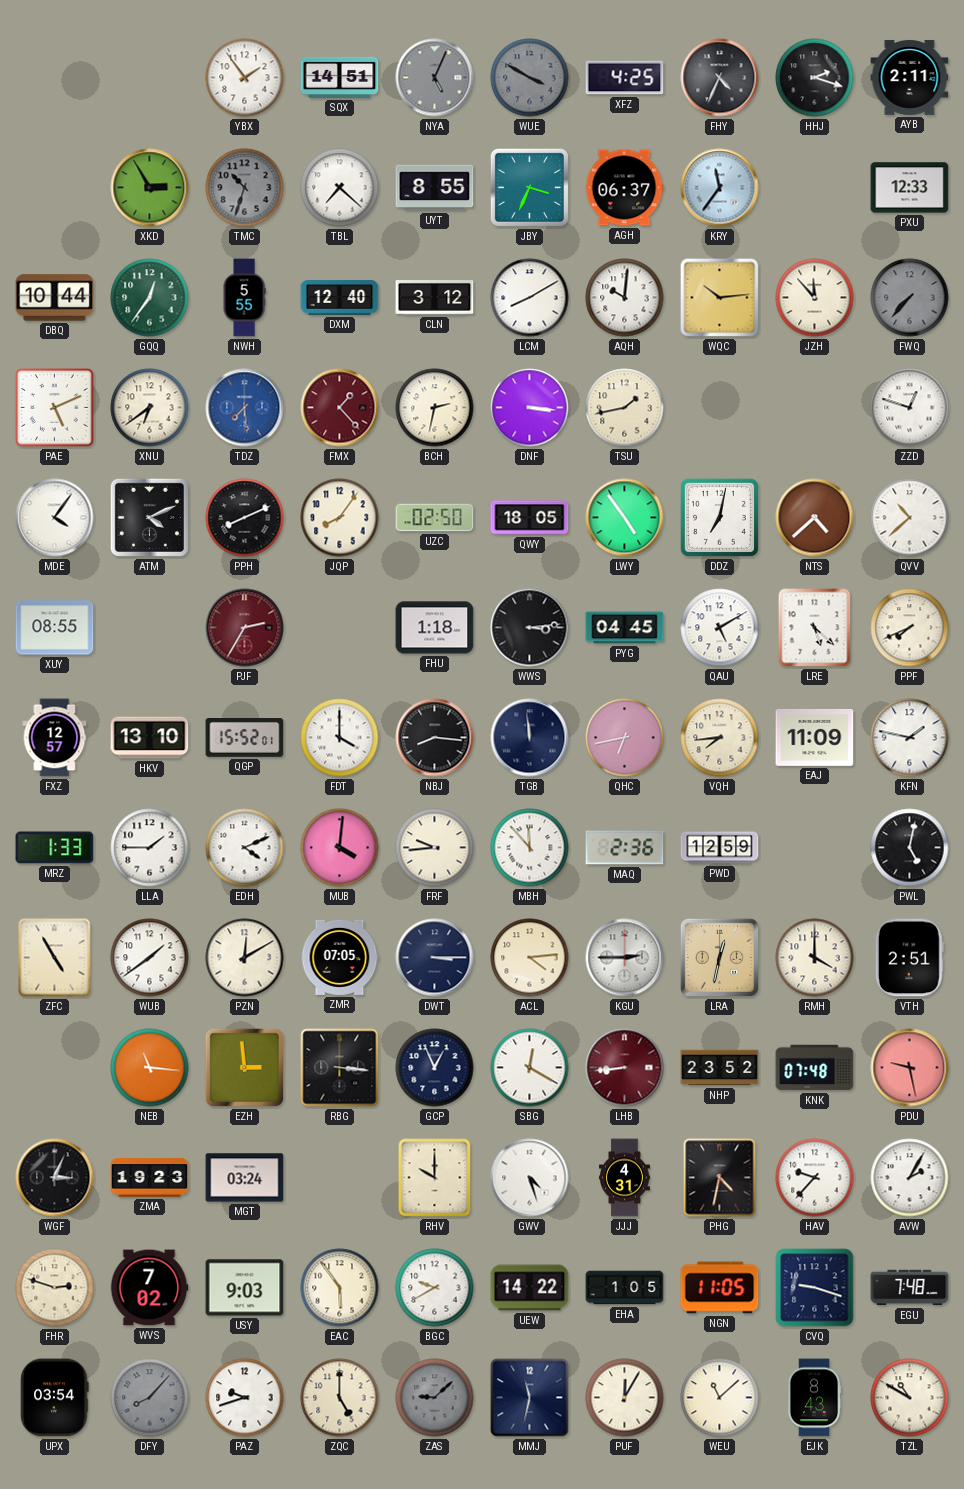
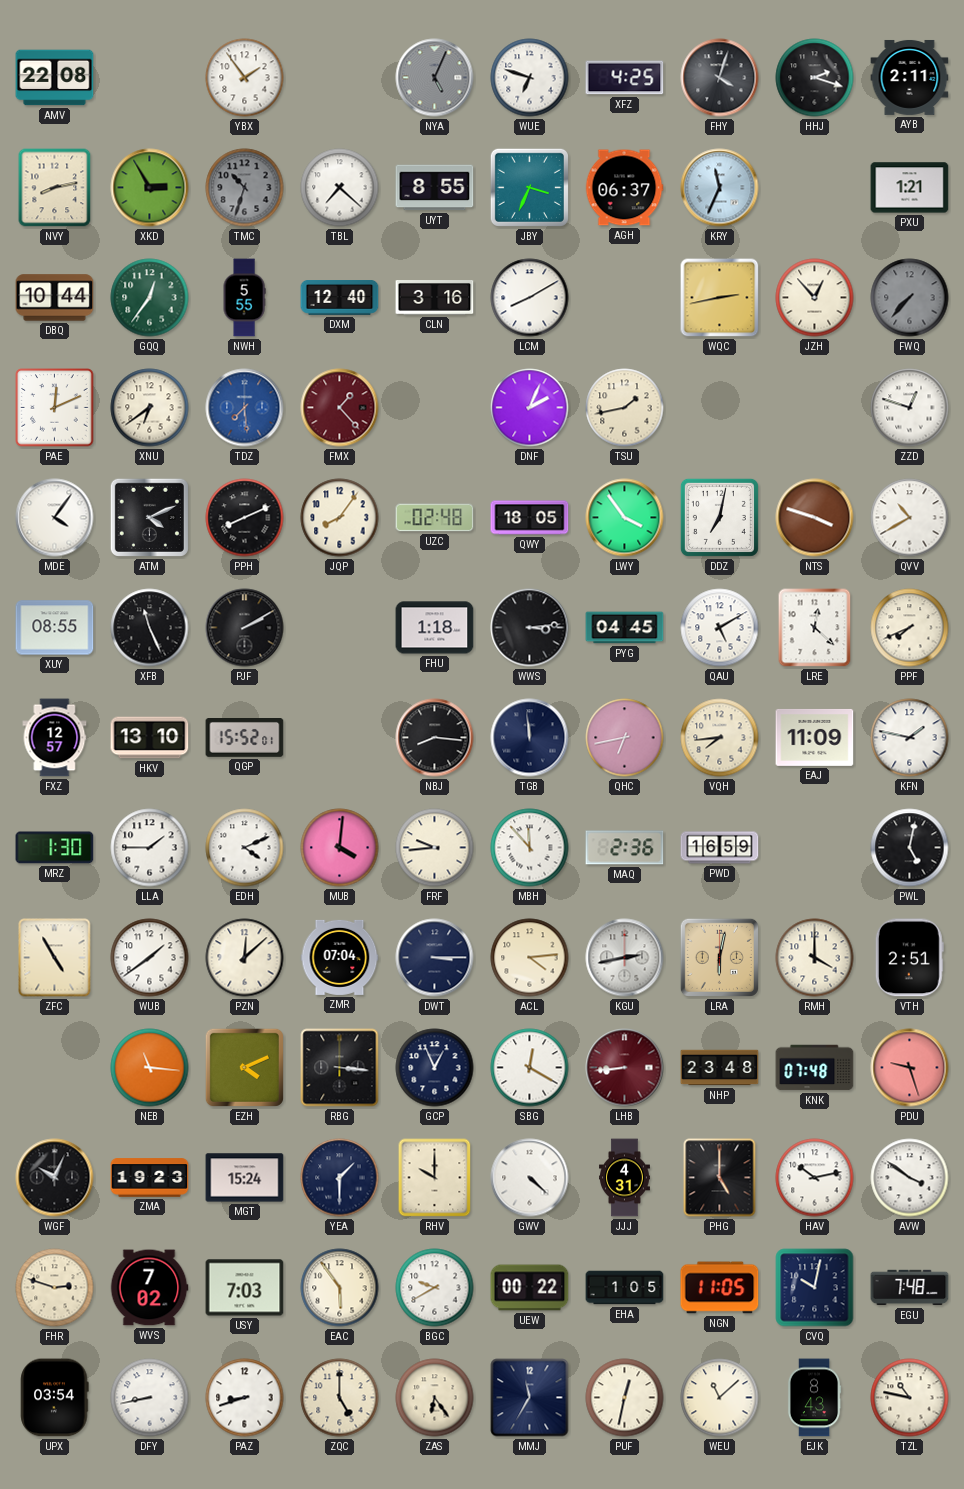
AMV: none -> 22:08 (55, 78)
SQX: 14:51 -> none (340, 77)
WUE: 3:50 -> 6:48 (530, 78)
WUE dial: grey -> white (530, 78)
FHY: 4:34 -> 4:03 (720, 78)
NVY: none -> 8:13 (55, 188)
KRY: 11:36 -> 11:34 (720, 188)
PXU: 12:33 -> 1:21 (910, 188)
CLN: 3:12 -> 3:16 (435, 298)
AQH: 10:01 -> none (625, 298)
WQC: 10:14 -> 2:43 (720, 298)
JZH: 11:53 -> 12:53 (815, 298)
PAE: 5:11 -> 12:11 (55, 408)
BCH: 2:32 -> none (435, 408)
DNF: 3:16 -> 2:04 (530, 408)
UZC: 02:50 -> 02:48 (435, 518)
LWY: 4:54 -> 3:54 (625, 518)
NTS: 4:38 -> 3:48 (815, 518)
QVV: 10:38 -> 10:40 (910, 518)
XFB: none -> 11:26 (150, 628)
PJF: 2:35 -> 2:10 (245, 628)
PJF dial: burgundy -> black (245, 628)
LRE: 5:22 -> 12:22 (815, 628)
FDT: 4:00 -> none (340, 738)
MRZ: 1:33 -> 1:30 (55, 848)
PWD: 12:59 -> 16:59 (720, 848)
PZN: 12:10 -> 12:08 (245, 958)
ZMR: 07:05 -> 07:04 (340, 957)
KGU: 2:45 -> 2:43 (625, 958)
LRA: 12:32 -> 6:02 (719, 957)
EZH: 2:59 -> 4:11 (244, 1067)
NHP: 23:52 -> 23:48 (720, 1068)
PDU: 9:28 -> 9:27 (910, 1068)
WGF: 3:04 -> 10:04 (55, 1178)
MGT: 03:24 -> 15:24 (245, 1178)
YEA: none -> 1:30 (340, 1178)
GWV: 4:27 -> 4:22 (530, 1178)
PHG: 4:32 -> 5:00 (720, 1178)
HAV: 9:37 -> 10:13 (815, 1178)
AVW: 2:05 -> 3:51 (910, 1178)
USY: 9:03 -> 7:03 (245, 1288)
UEW: 14:22 -> 00:22 (530, 1288)
CVQ: 9:18 -> 10:02 (815, 1288)
DFY: 8:07 -> 8:43 (150, 1398)
DFY dial: grey -> white (150, 1398)
PAZ: 9:42 -> 8:42 (245, 1398)
ZAS: 9:08 -> 6:24 (435, 1398)
ZAS dial: grey -> cream (435, 1398)
MMJ: 11:32 -> 11:35 (530, 1398)
PUF: 12:05 -> 12:32 (625, 1398)
TZL: 10:50 -> 10:47 (910, 1398)
